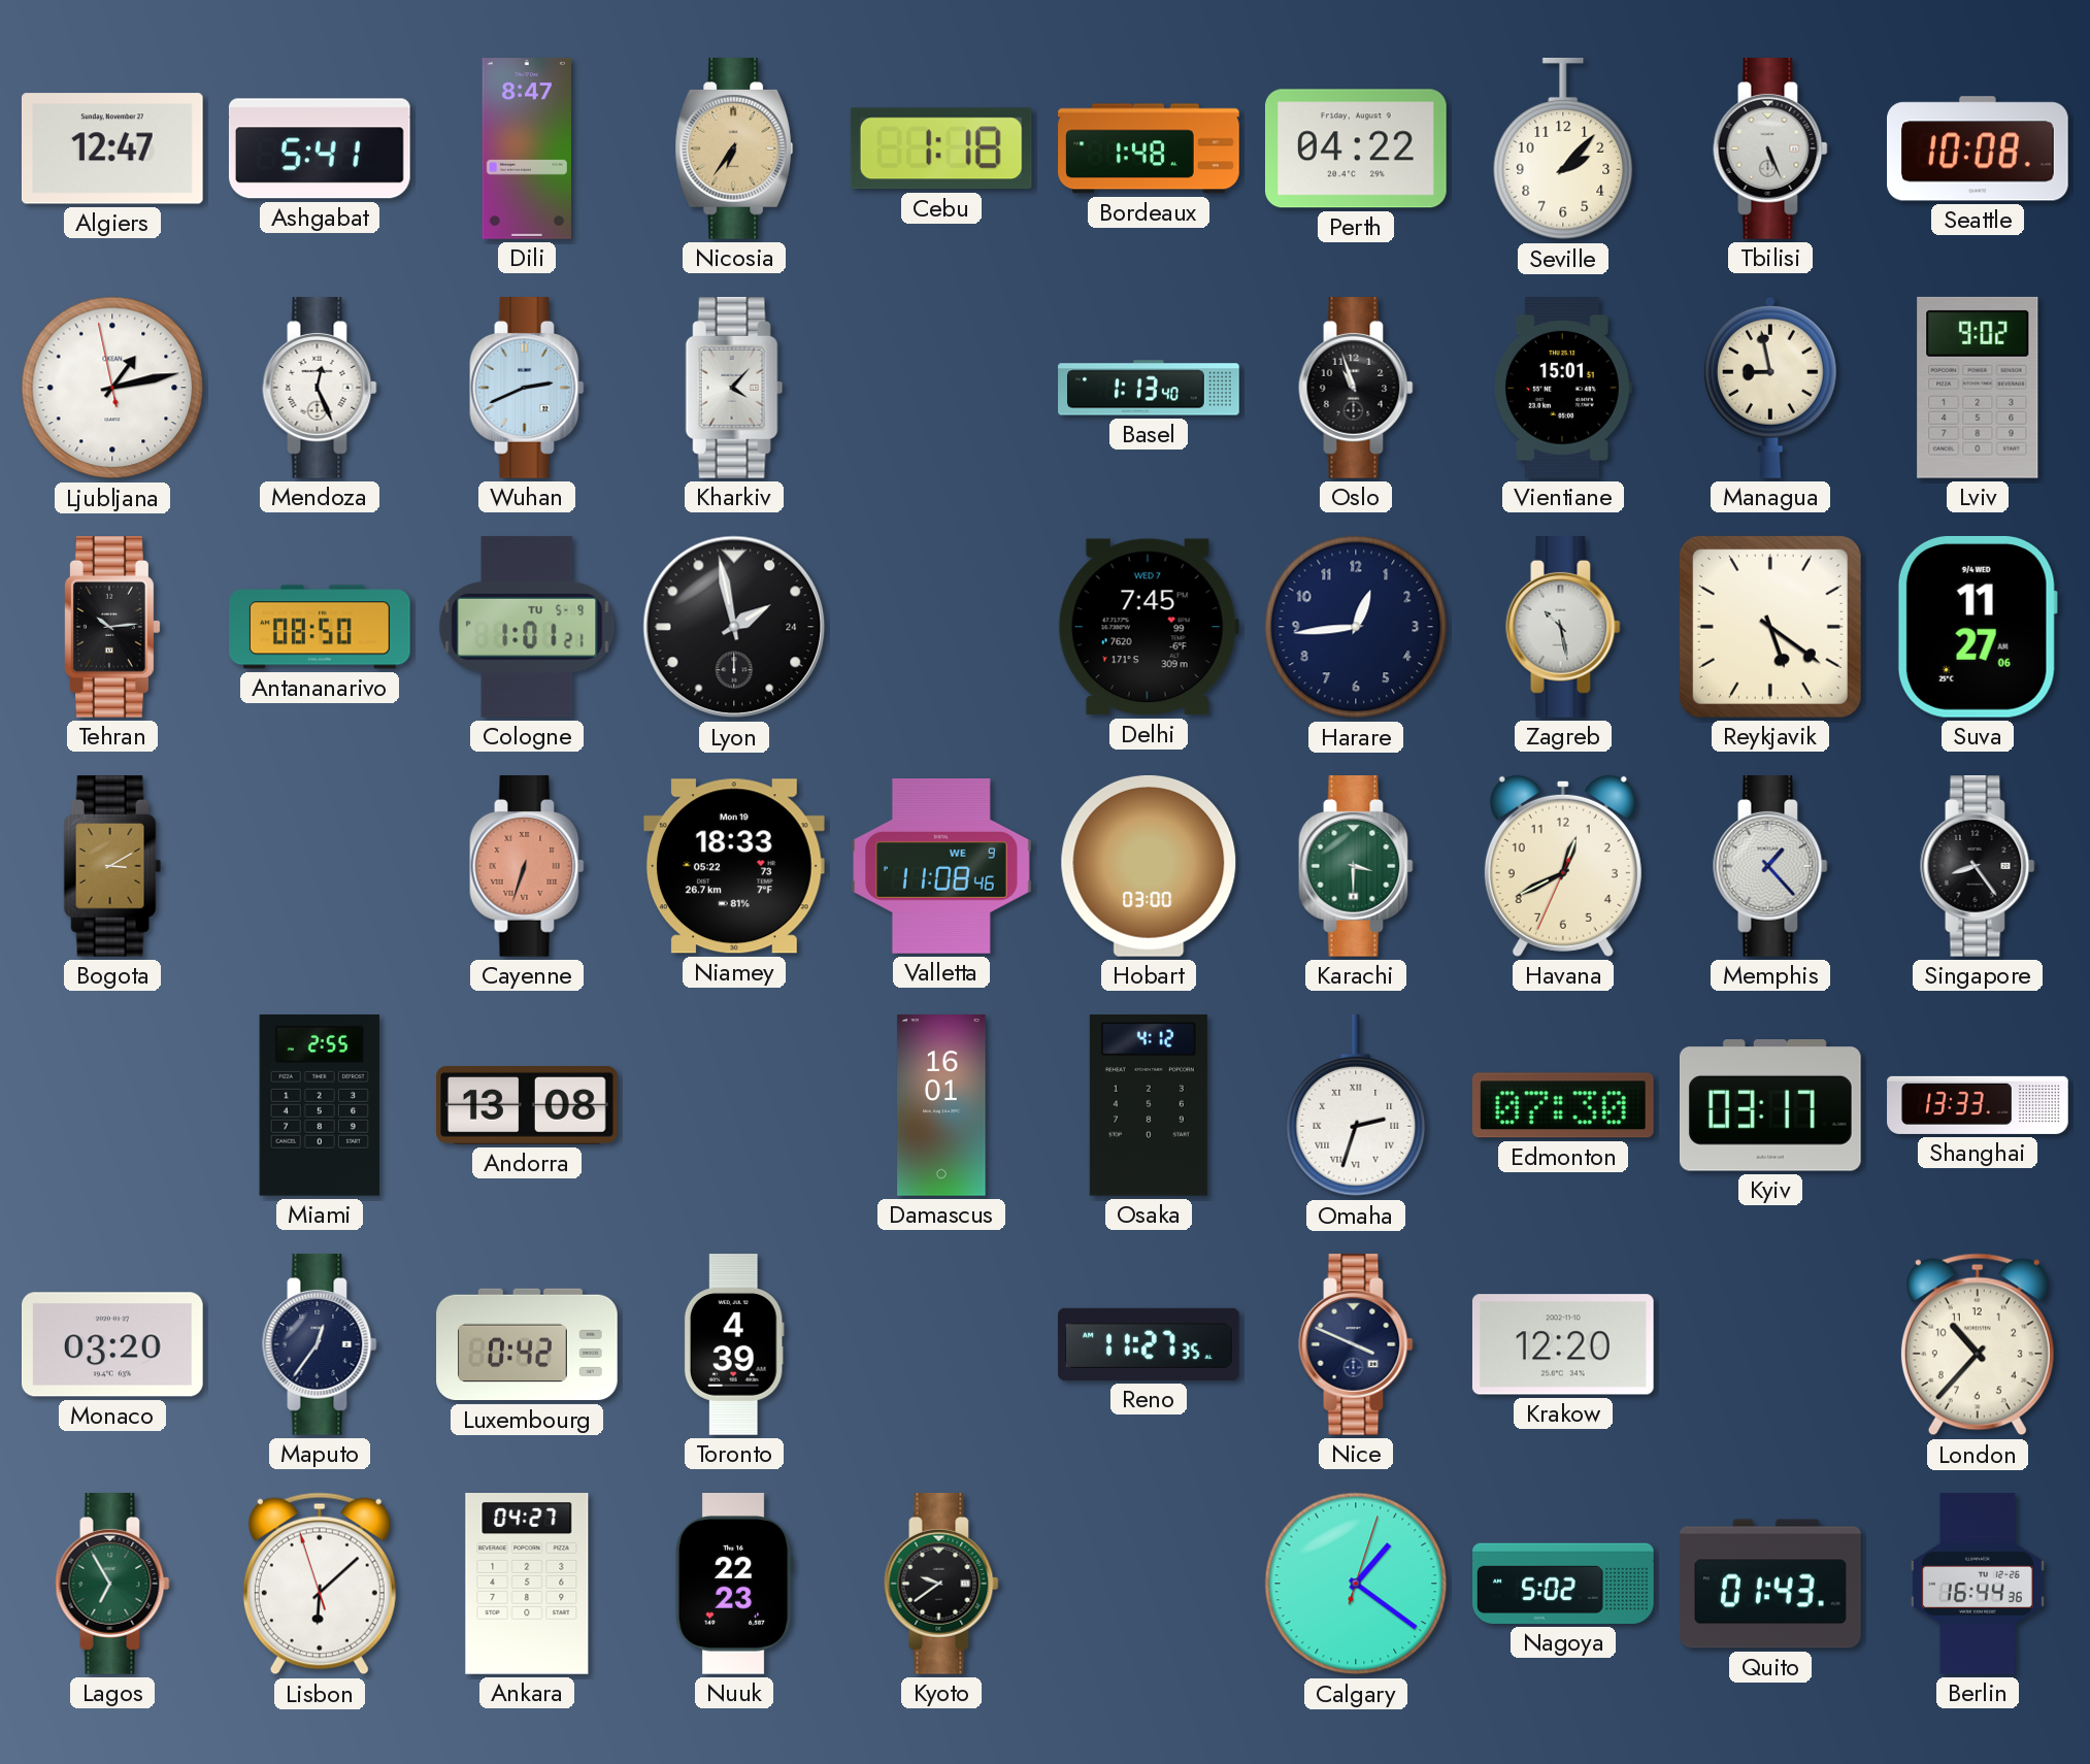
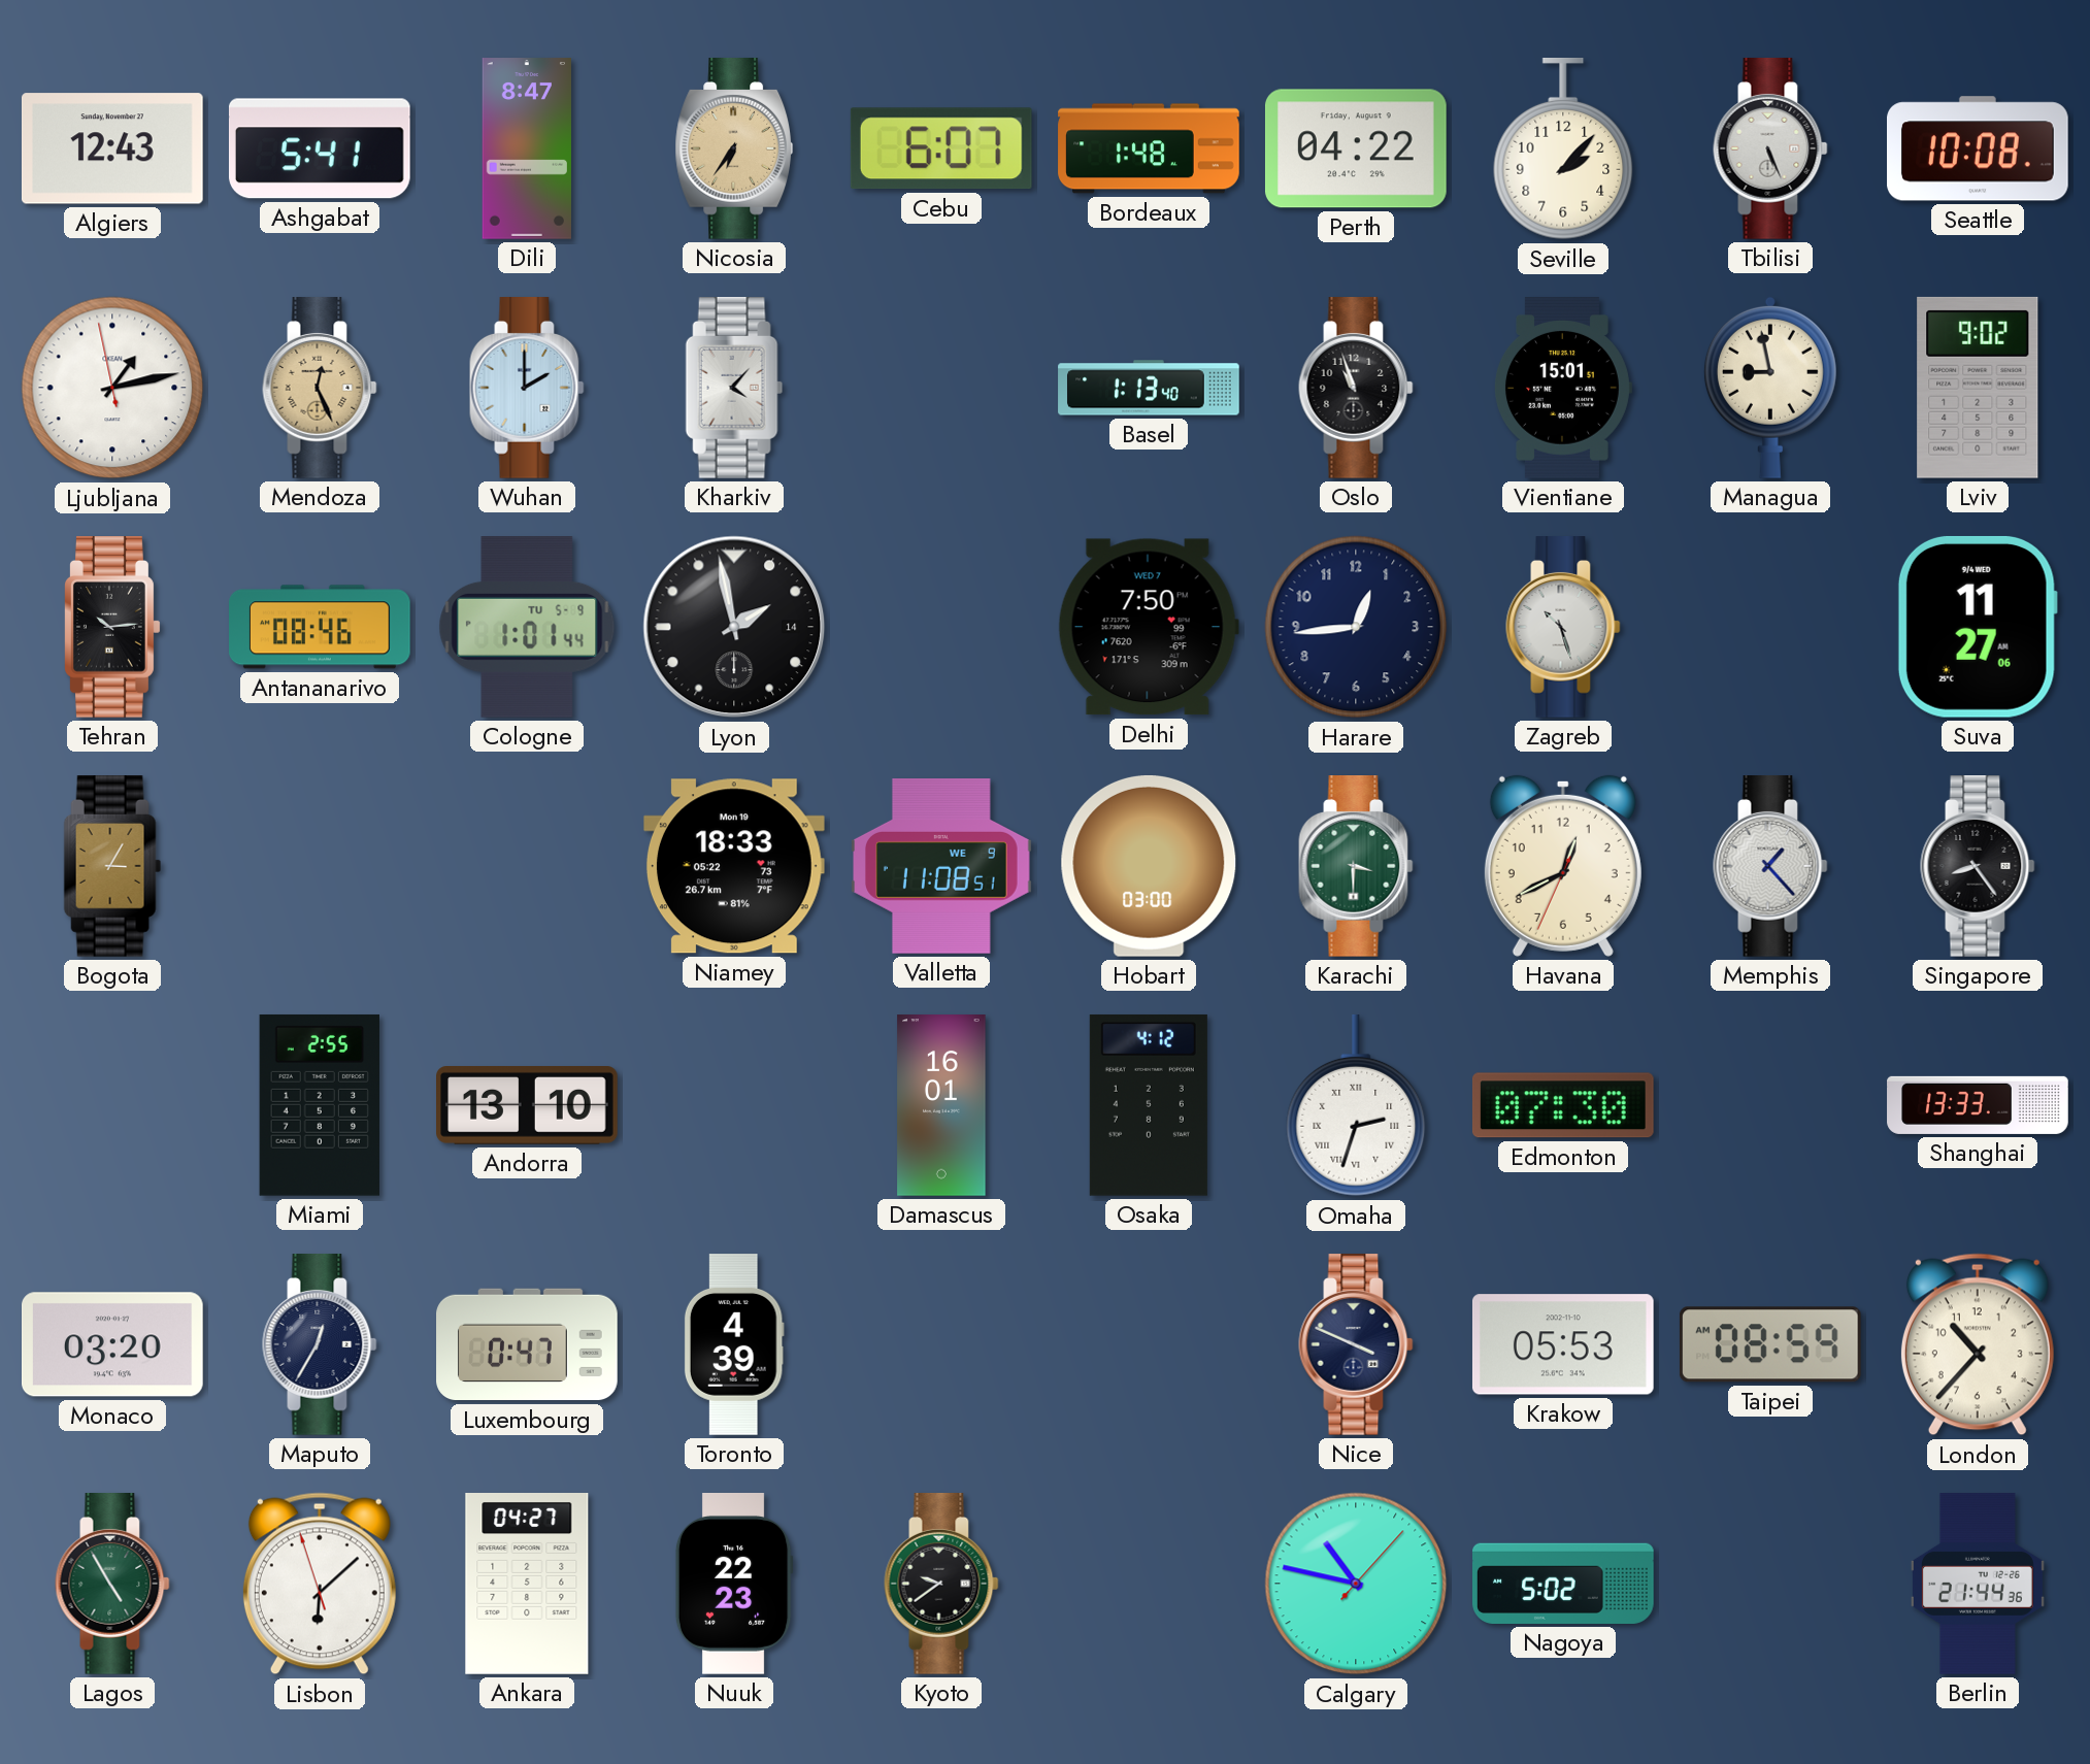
Algiers: 12:47 -> 12:43 (112, 148)
Cebu: 1:18 -> 6:07 (941, 148)
Mendoza dial: white -> champagne (320, 389)
Wuhan: 2:41 -> 2:00 (527, 389)
Antananarivo: 08:50 -> 08:46 (321, 627)
Cologne: 1:01:21 -> 1:01:44 (527, 628)
Lyon date: 24 -> 14 (734, 627)
Delhi: 7:45 -> 7:50 (1149, 627)
Zagreb: 10:28 -> 10:27 (1563, 628)
Reykjavik: 5:21 -> none (1770, 627)
Bogota: 3:10 -> 3:05 (112, 867)
Cayenne: 6:33 -> none (527, 867)
Valletta: 11:08:46 -> 11:08:51 (942, 867)
Andorra: 13:08 -> 13:10 (528, 1106)
Kyiv: 03:17 -> none (1770, 1106)
Maputo: 12:36 -> 12:35 (320, 1345)
Luxembourg: 0:42 -> 0:47 (527, 1344)
Reno: 11:27 -> none (1149, 1344)
Krakow: 12:20 -> 05:53 (1563, 1344)
Taipei: none -> 08:59 (1770, 1344)
Lagos: 6:55 -> 4:55 (112, 1585)
Calgary: 1:21 -> 10:47 (1356, 1584)
Quito: 01:43 -> none (1771, 1584)
Berlin: 16:44 -> 21:44 (1978, 1584)
